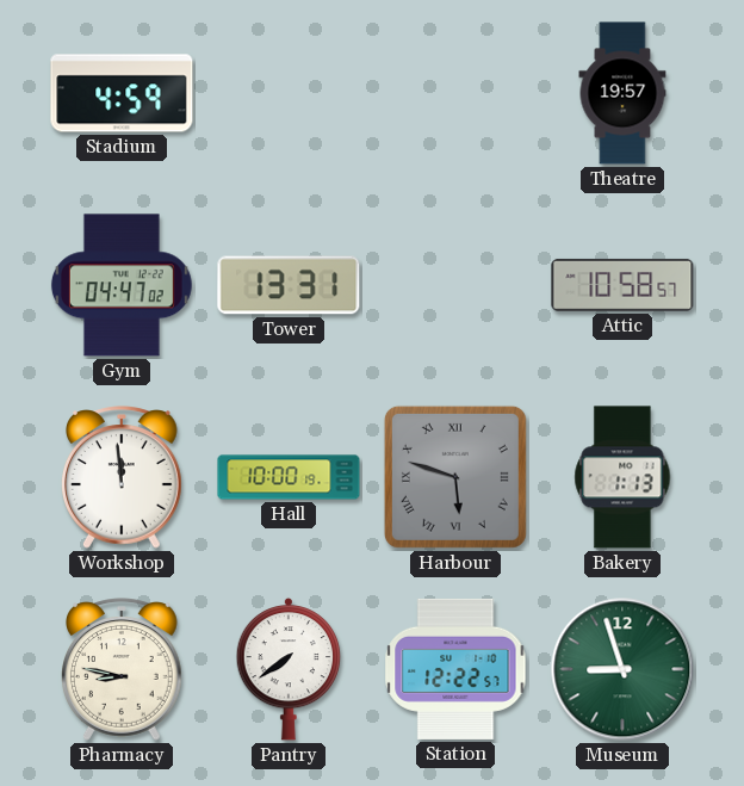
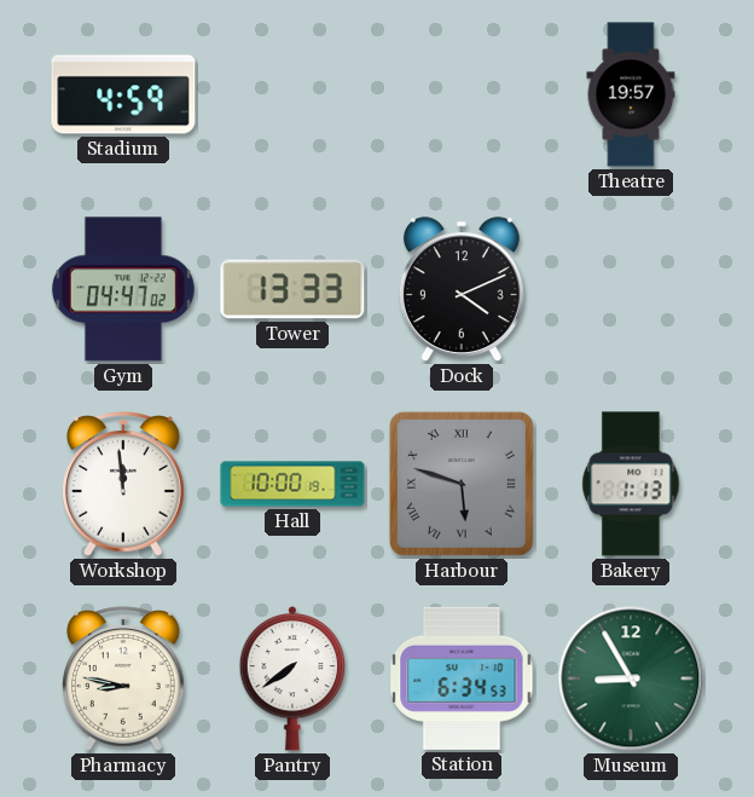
Tower: 13:31 -> 13:33 (292, 289)
Dock: none -> 4:11 (462, 290)
Attic: 10:58 -> none (622, 285)
Station: 12:22 -> 6:34 (462, 678)
Museum: 8:57 -> 8:55 (631, 678)
